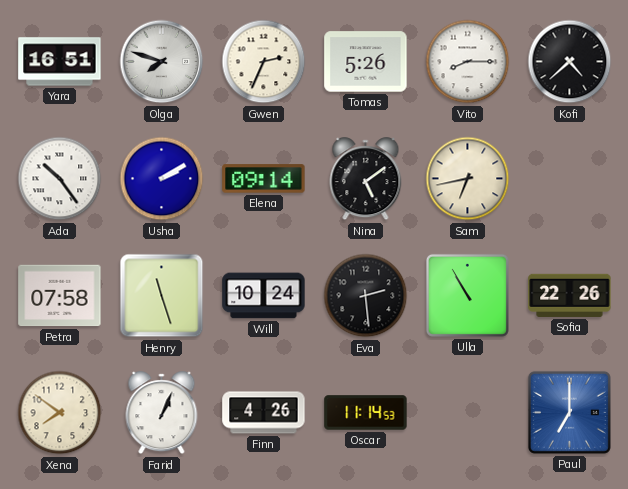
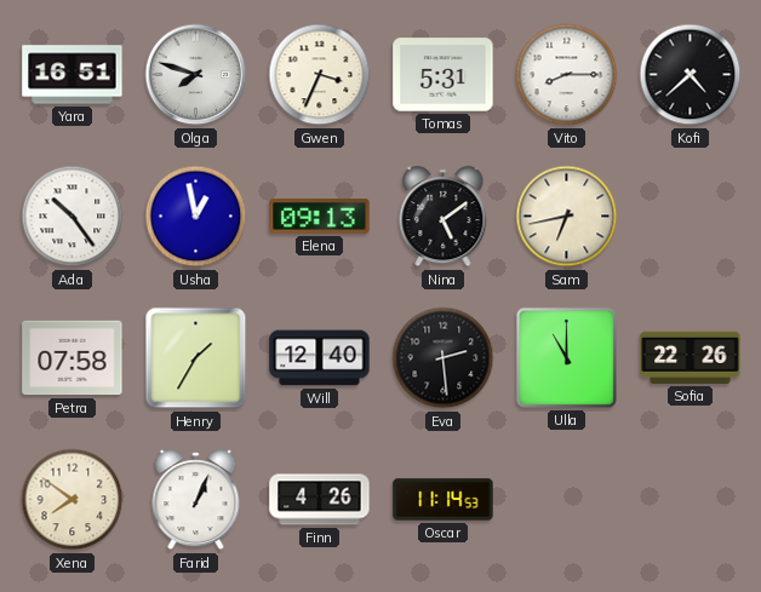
Gwen: 2:34 -> 3:34 (320, 75)
Tomas: 5:26 -> 5:31 (444, 75)
Usha: 2:10 -> 12:58 (196, 217)
Elena: 09:14 -> 09:13 (320, 217)
Henry: 11:27 -> 1:35 (196, 358)
Will: 10:24 -> 12:40 (320, 358)
Ulla: 10:55 -> 11:00 (566, 357)
Paul: 7:00 -> none (569, 412)
